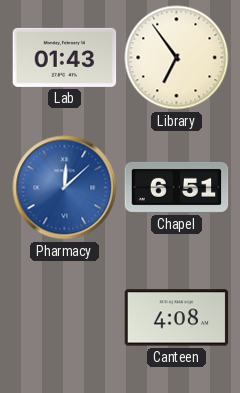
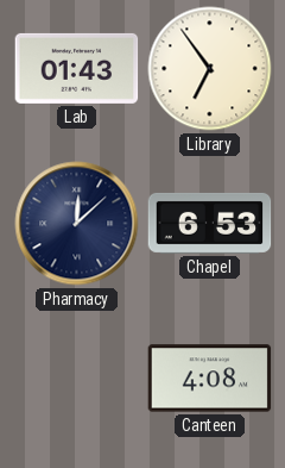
Pharmacy dial: blue -> navy (77, 224)
Chapel: 6:51 -> 6:53 (210, 223)
